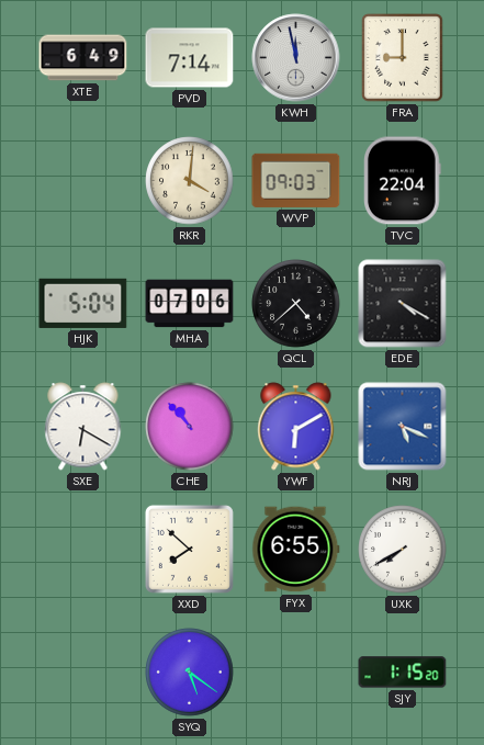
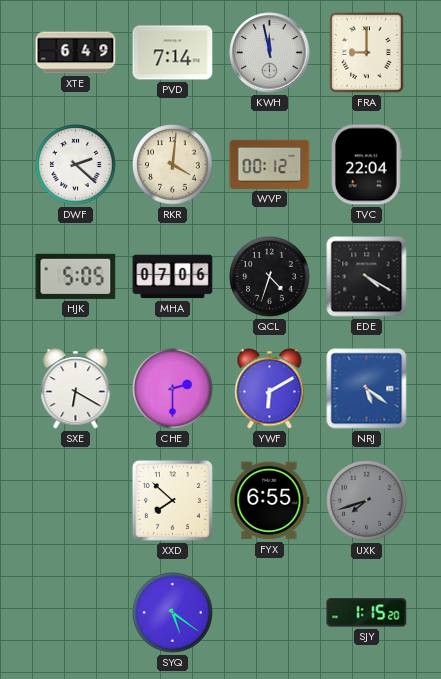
DWF: none -> 2:22 (76, 165)
WVP: 09:03 -> 00:12 (270, 164)
HJK: 5:04 -> 5:05 (76, 276)
QCL: 4:38 -> 4:33 (270, 277)
CHE: 10:53 -> 2:30 (173, 389)
NRJ: 5:19 -> 5:21 (367, 389)
UXK: 7:40 -> 7:42 (367, 501)
UXK dial: white -> grey (367, 501)
